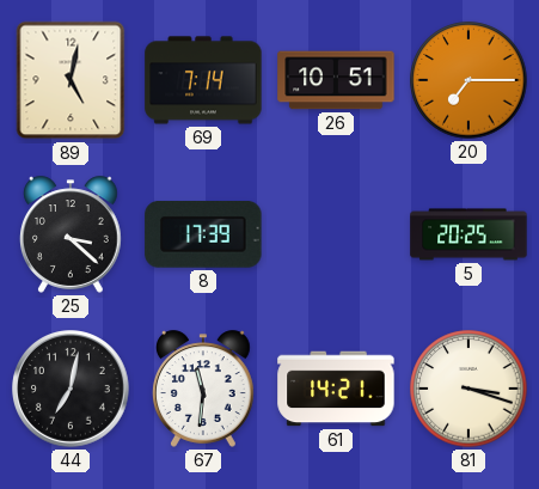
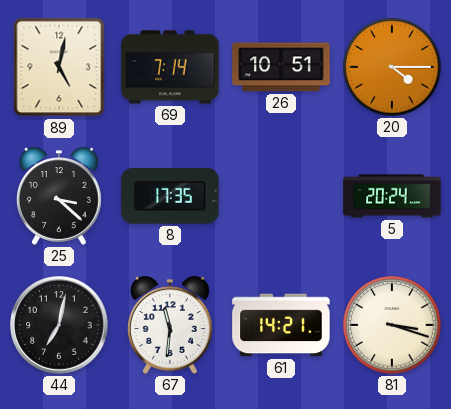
20: 7:15 -> 4:15 (392, 67)
8: 17:39 -> 17:35 (170, 197)
5: 20:25 -> 20:24 (392, 196)
